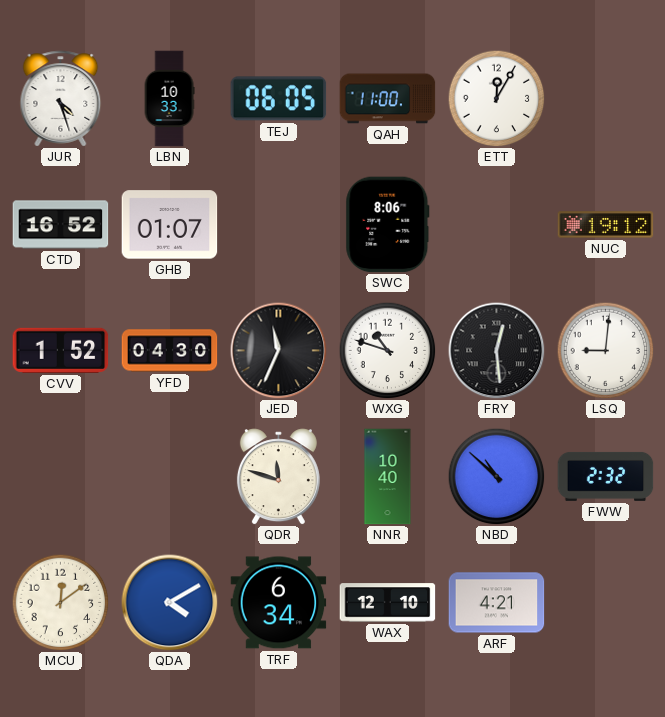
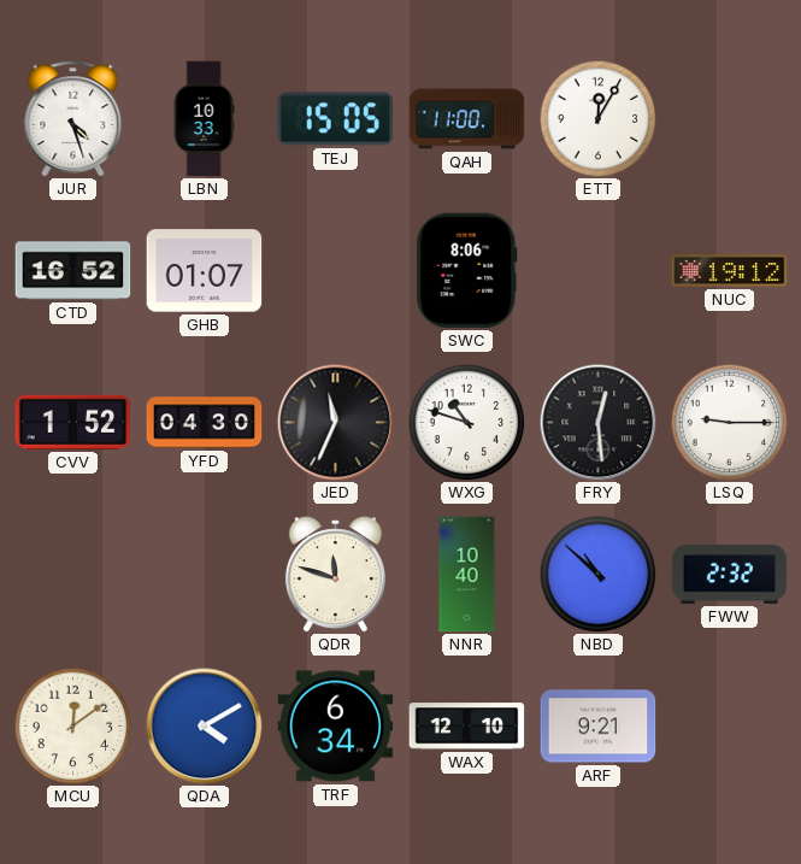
TEJ: 06:05 -> 15:05 (336, 119)
LSQ: 9:01 -> 9:15 (729, 422)
ARF: 4:21 -> 9:21 (599, 727)
